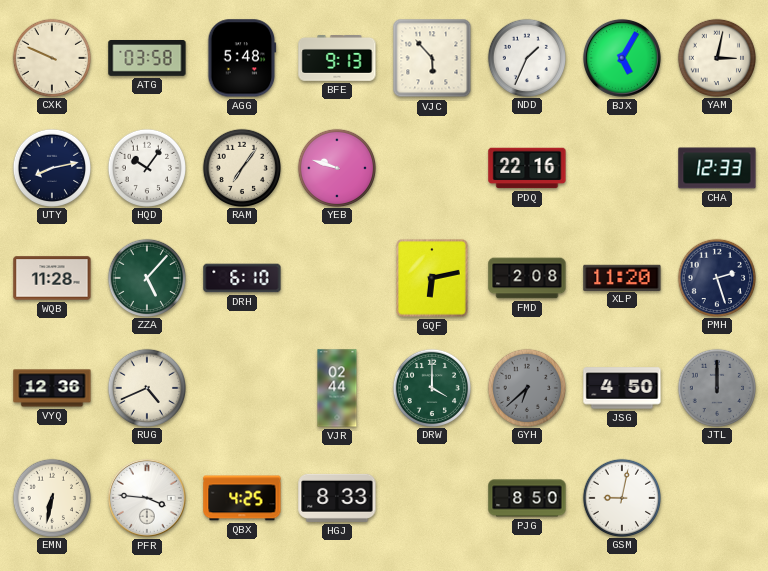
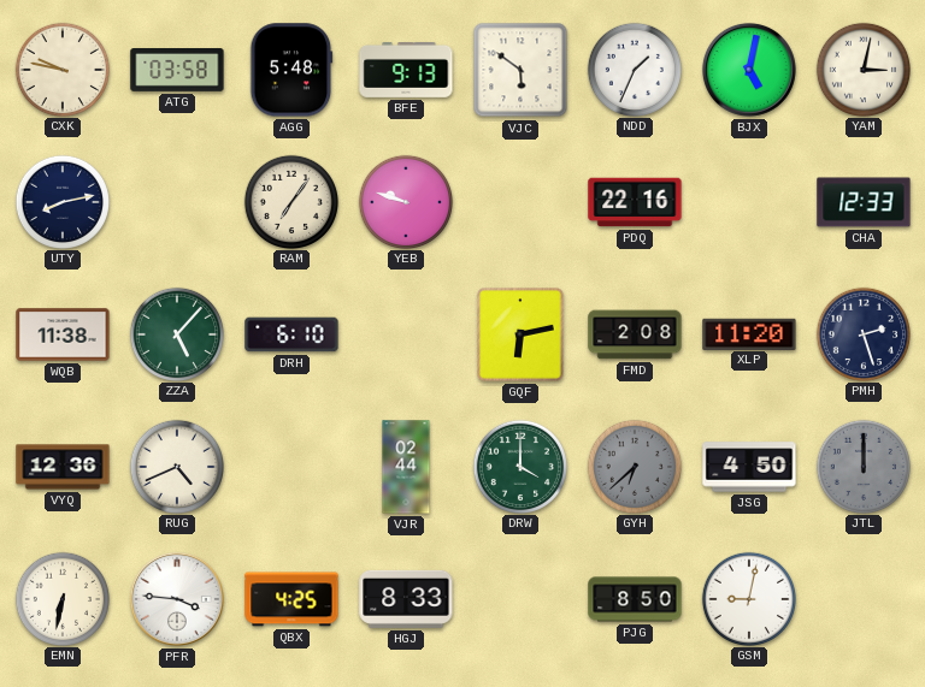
CXK: 9:49 -> 9:47 (61, 69)
VJC: 5:53 -> 5:51 (520, 70)
BJX: 5:05 -> 5:02 (749, 70)
HQD: 10:06 -> none (146, 167)
WQB: 11:28 -> 11:38 (63, 334)
